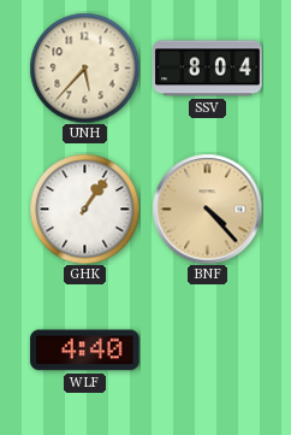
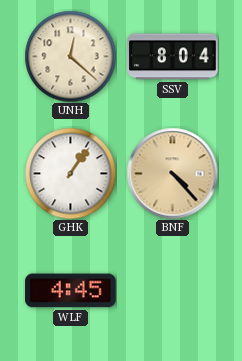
UNH: 5:37 -> 12:22 (70, 56)
WLF: 4:40 -> 4:45 (71, 291)
